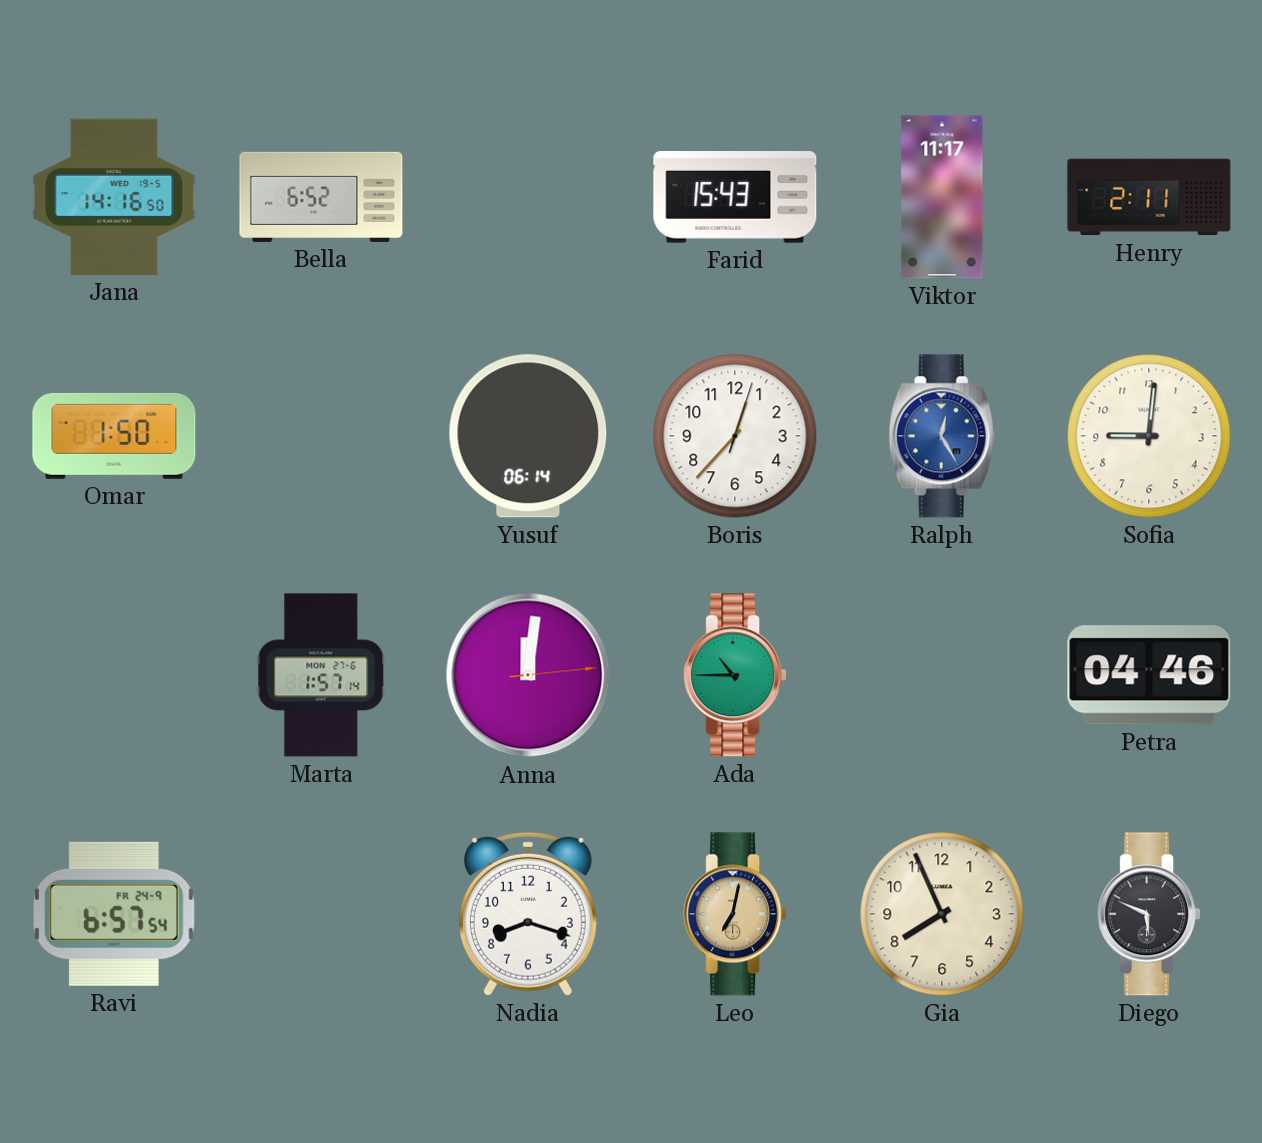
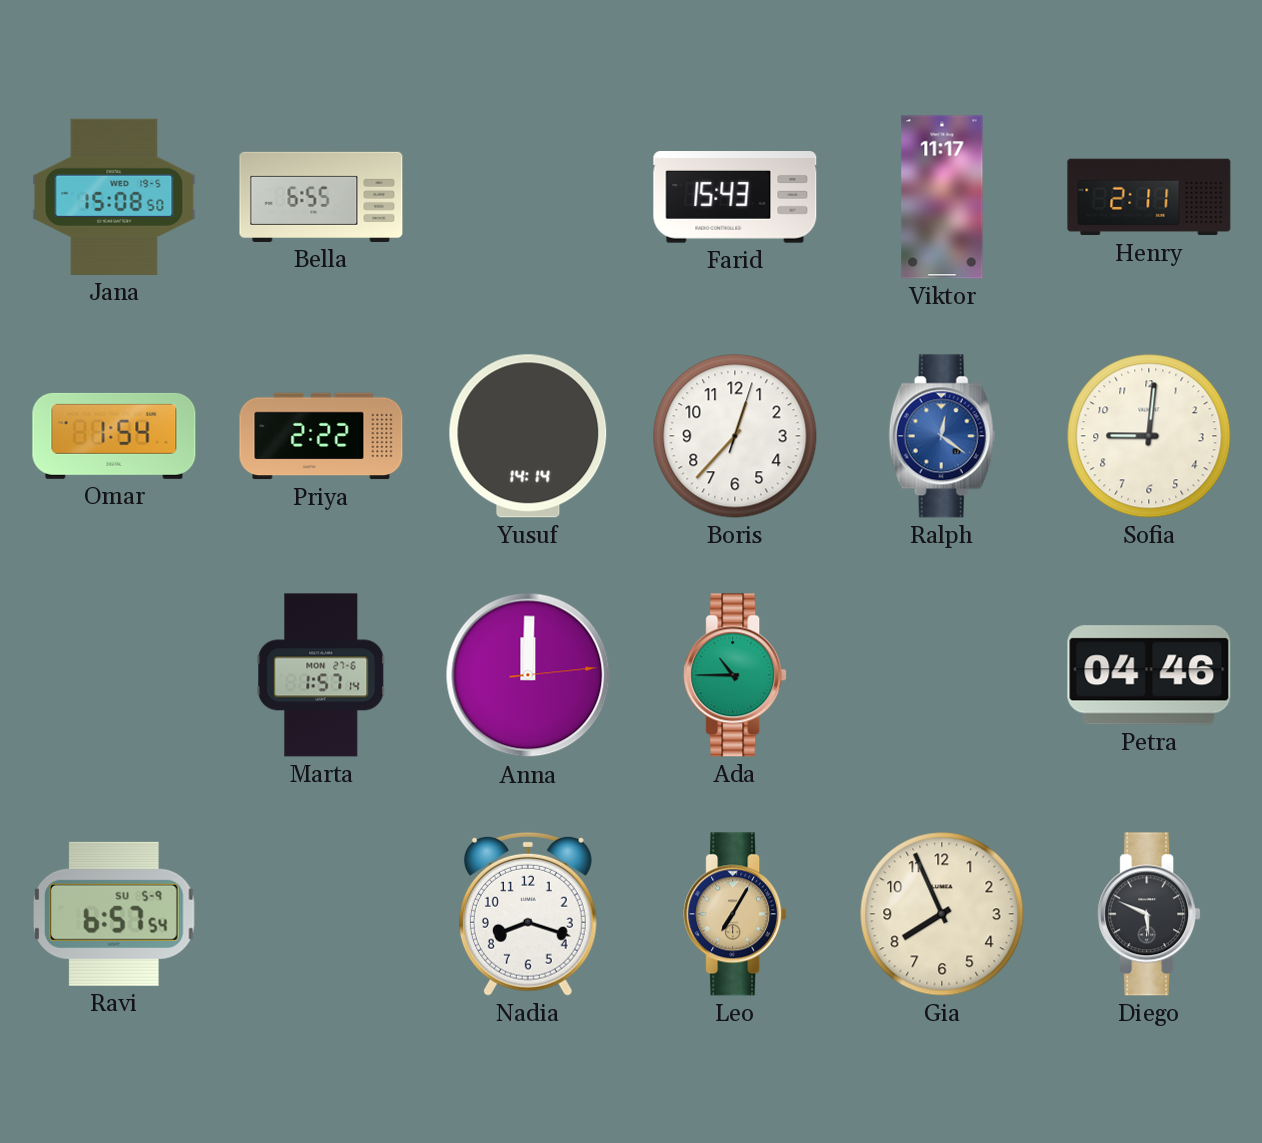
Jana: 14:16 -> 15:08 (114, 197)
Bella: 6:52 -> 6:55 (321, 197)
Omar: 1:50 -> 1:54 (114, 436)
Priya: none -> 2:22 (321, 436)
Yusuf: 06:14 -> 14:14 (528, 436)
Ralph: 12:25 -> 12:21 (942, 436)
Anna: 12:01 -> 12:00 (528, 675)
Ravi date: FR 24-9 -> SU 5-9 (115, 914)
Leo: 7:02 -> 7:05 (735, 914)
